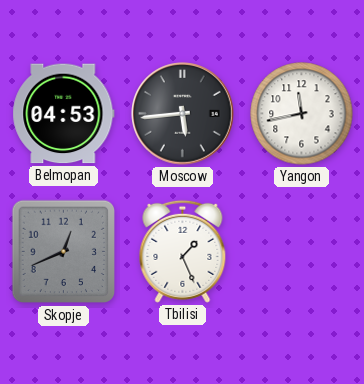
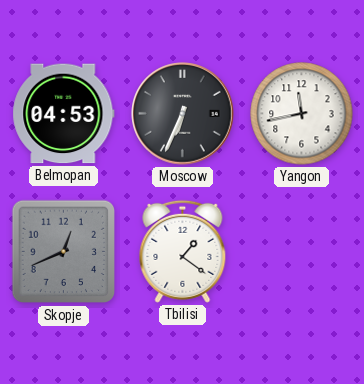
Moscow: 5:44 -> 6:34 (183, 114)
Tbilisi: 1:26 -> 1:21 (183, 251)
